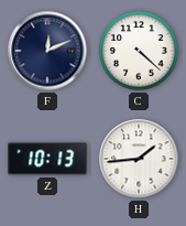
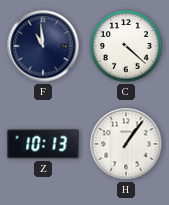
F: 12:11 -> 10:59 (43, 46)
H: 1:44 -> 1:06 (126, 144)
